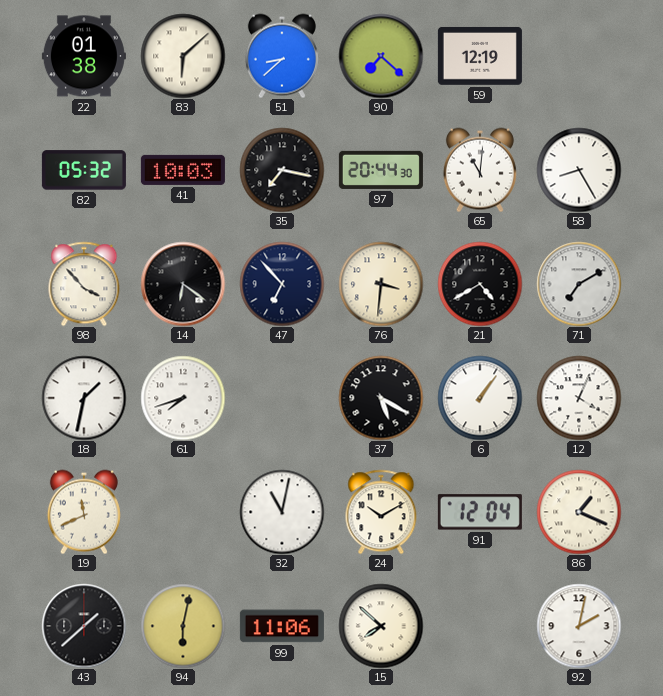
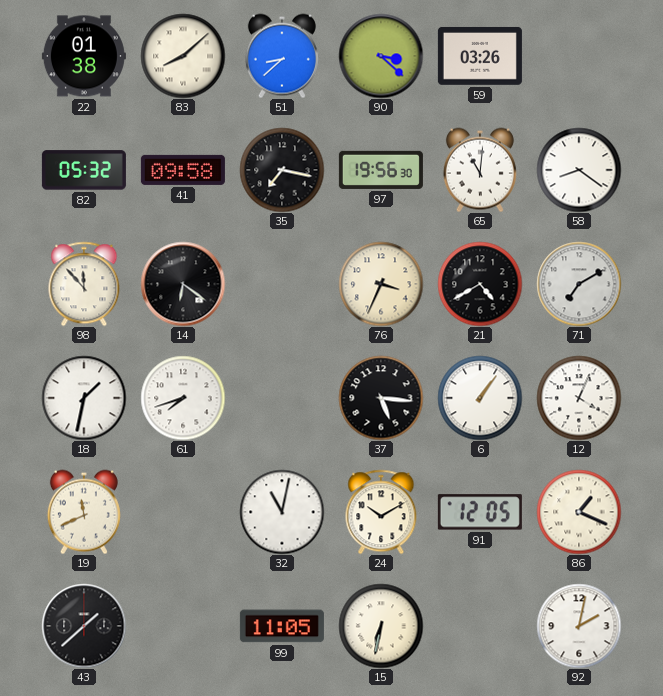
83: 6:08 -> 8:08 (183, 56)
90: 7:22 -> 3:22 (381, 56)
59: 12:19 -> 03:26 (480, 56)
41: 10:03 -> 09:58 (183, 170)
97: 20:44 -> 19:56 (381, 170)
58: 8:25 -> 8:21 (579, 170)
98: 3:53 -> 11:53 (84, 284)
47: 6:53 -> none (282, 284)
76: 3:31 -> 3:34 (381, 284)
37: 5:20 -> 5:16 (381, 398)
91: 12:04 -> 12:05 (480, 512)
94: 6:02 -> none (183, 626)
99: 11:06 -> 11:05 (282, 626)
15: 7:52 -> 6:32 (381, 626)
